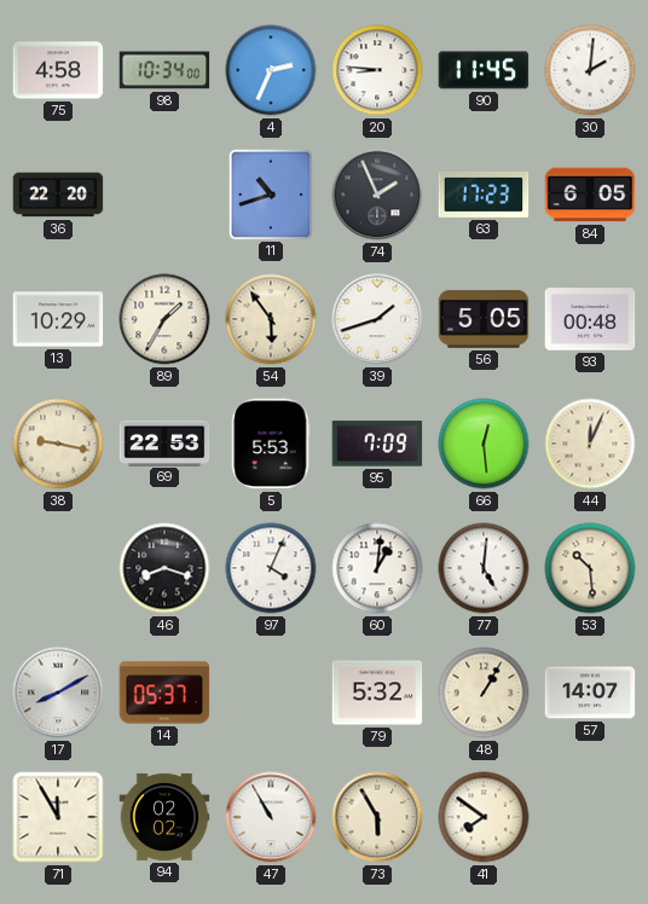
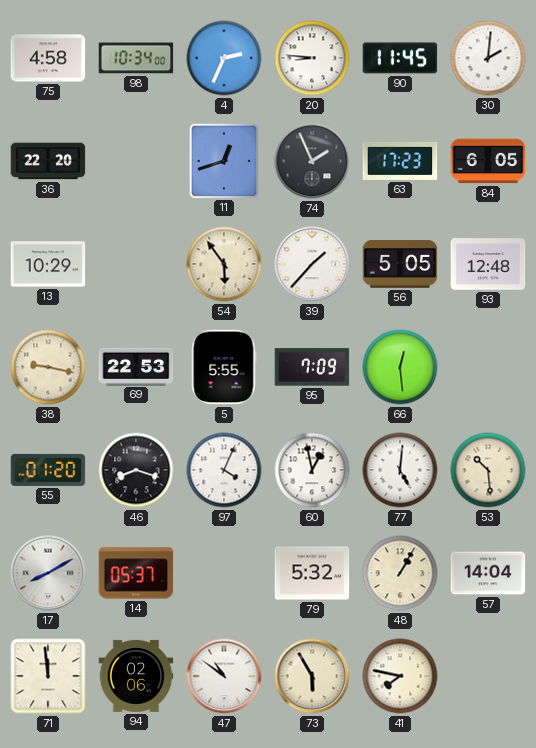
11: 10:42 -> 12:42 (223, 160)
89: 1:35 -> none (164, 319)
39: 1:42 -> 1:37 (312, 264)
93: 00:48 -> 12:48 (488, 264)
5: 5:53 -> 5:55 (224, 367)
44: 12:04 -> none (590, 444)
55: none -> 01:20 (48, 470)
60: 1:01 -> 12:58 (312, 470)
57: 14:07 -> 14:04 (488, 573)
71: 11:55 -> 11:59 (48, 676)
94: 02:02 -> 02:06 (136, 676)
47: 10:55 -> 10:51 (224, 676)
41: 7:51 -> 7:47 (400, 676)
